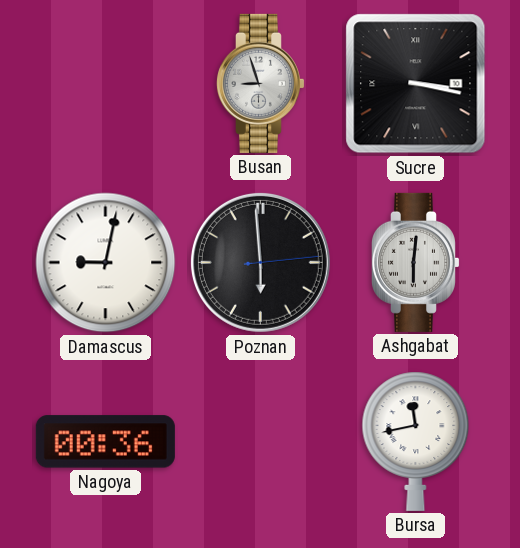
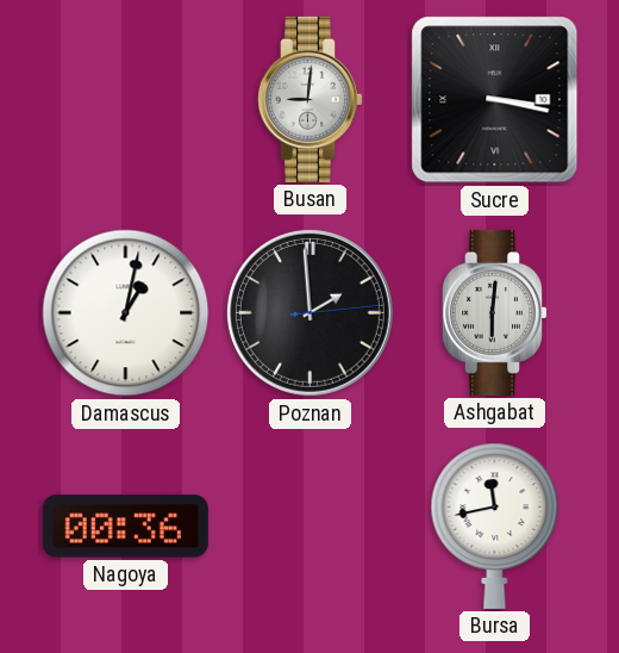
Busan: 8:57 -> 9:01 (309, 99)
Damascus: 9:02 -> 1:02 (126, 313)
Poznan: 5:59 -> 1:59 (309, 312)
